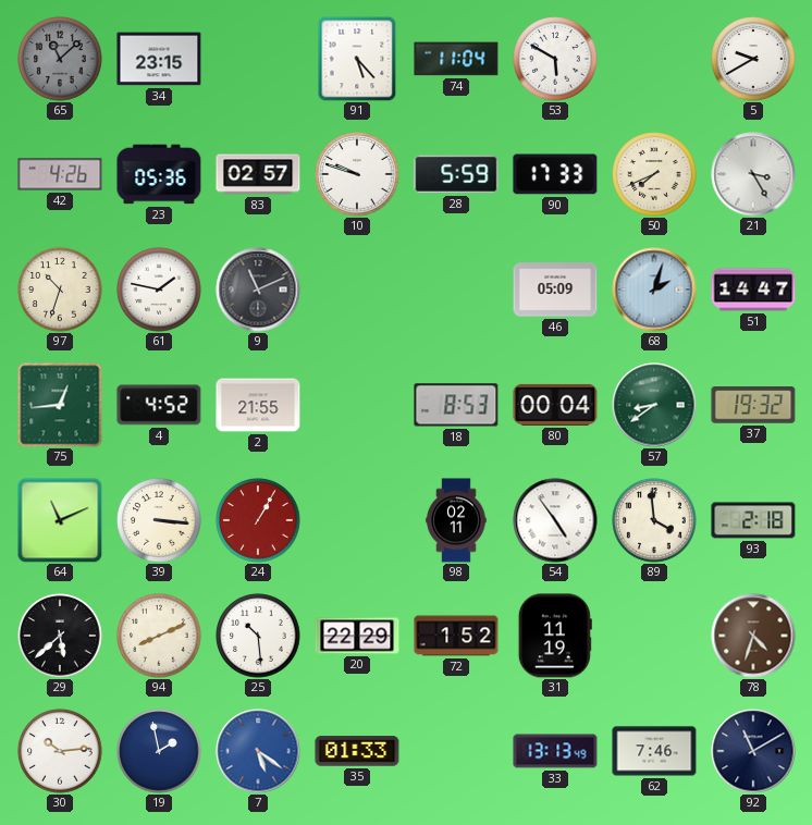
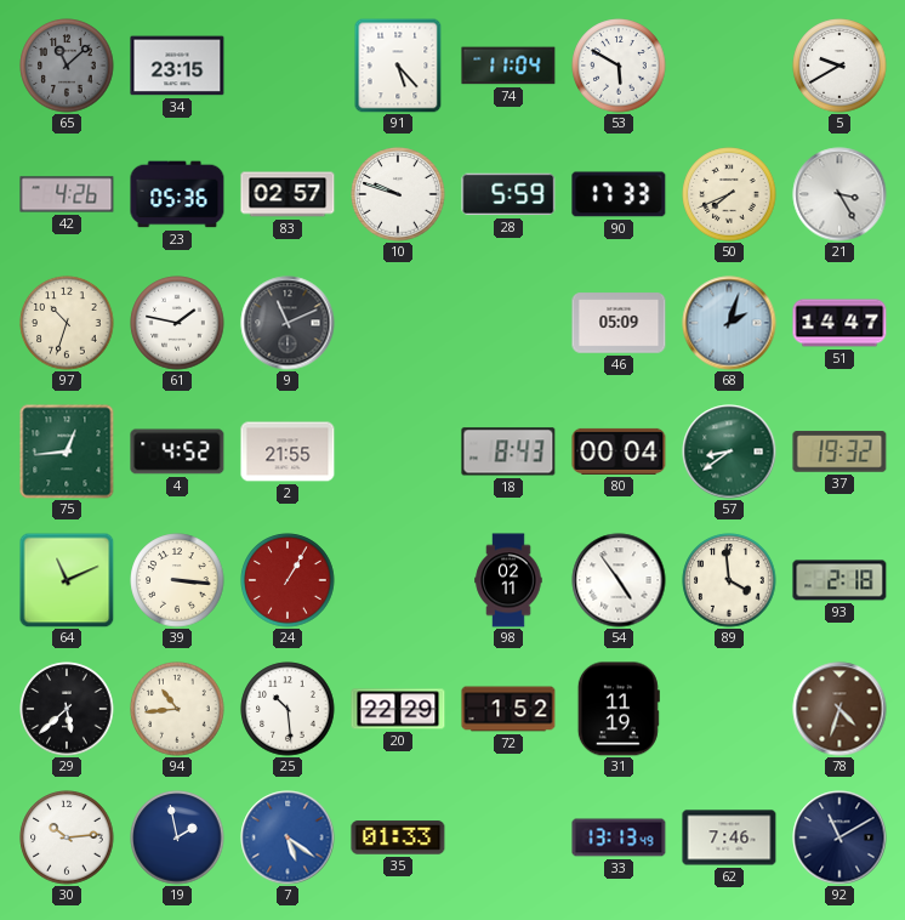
18: 8:53 -> 8:43 (508, 452)
94: 8:11 -> 10:44 (177, 709)
